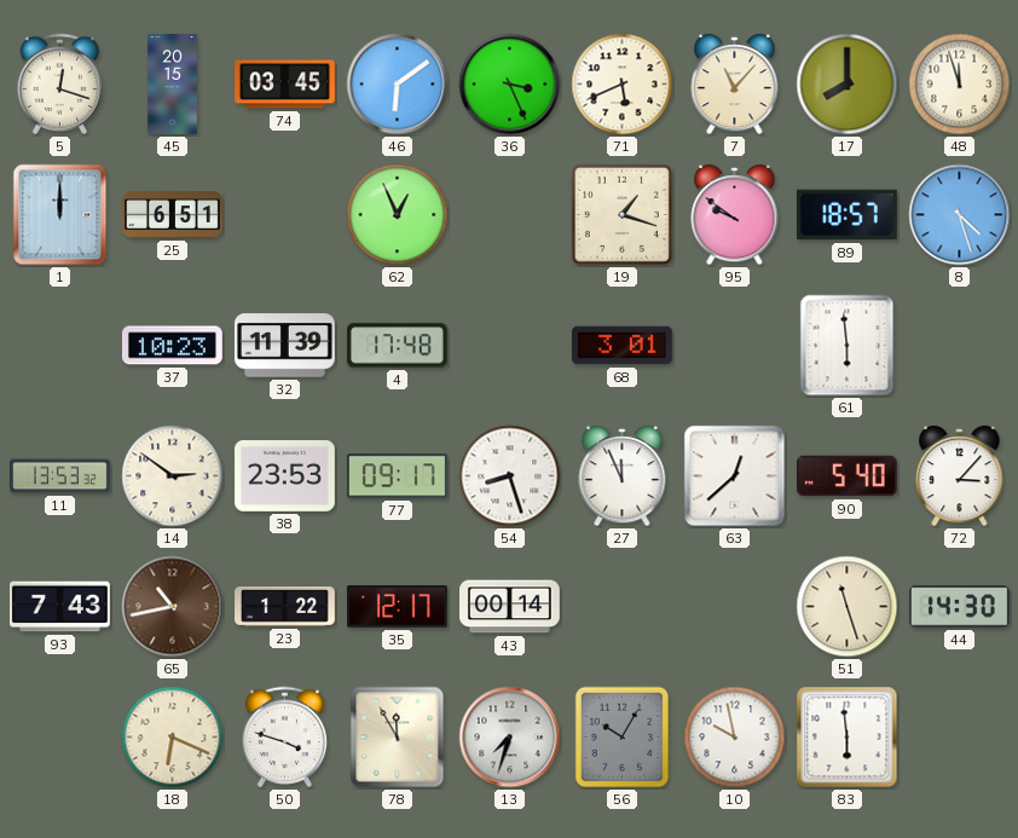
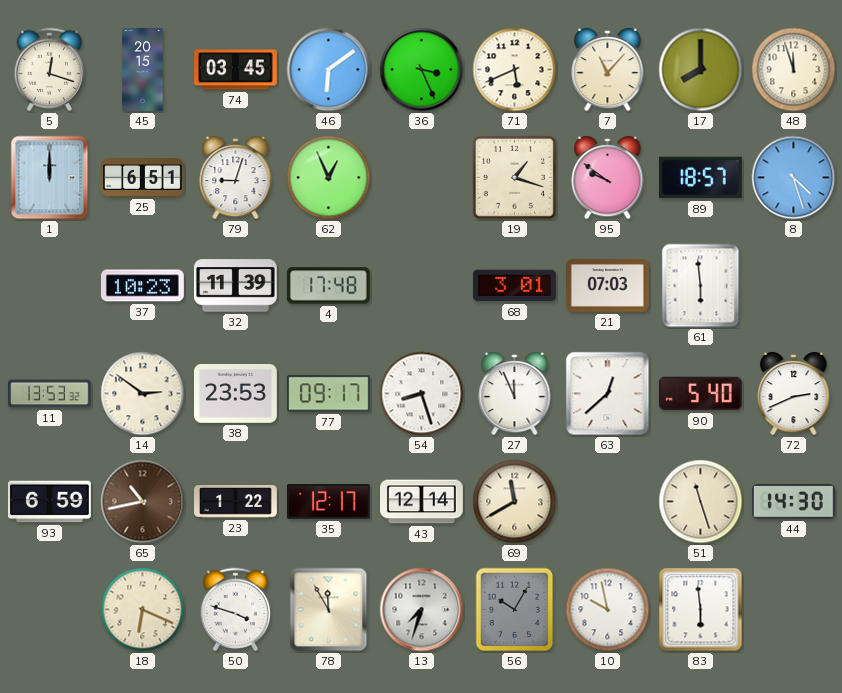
79: none -> 9:03 (236, 178)
21: none -> 07:03 (608, 286)
72: 3:07 -> 2:41 (794, 394)
93: 7:43 -> 6:59 (49, 502)
43: 00:14 -> 12:14 (422, 502)
69: none -> 11:40 (515, 502)
